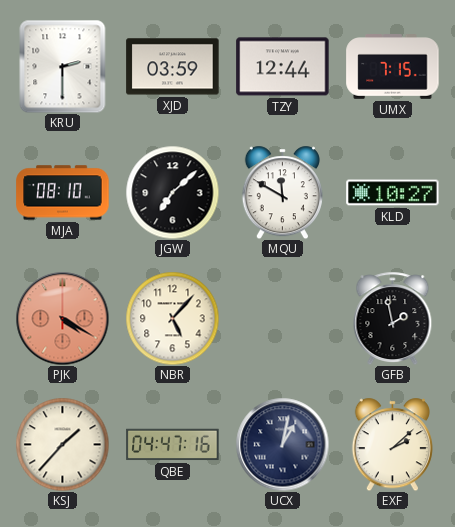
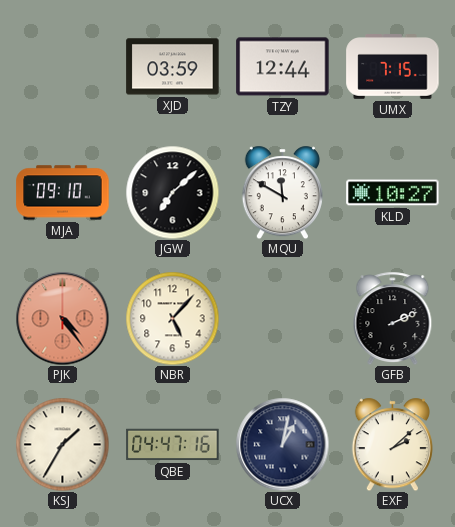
KRU: 2:30 -> none (63, 66)
MJA: 08:10 -> 09:10 (63, 193)
PJK: 4:20 -> 4:24 (62, 318)
GFB: 1:58 -> 2:11 (393, 318)
KSJ: 1:37 -> 1:35 (62, 444)
